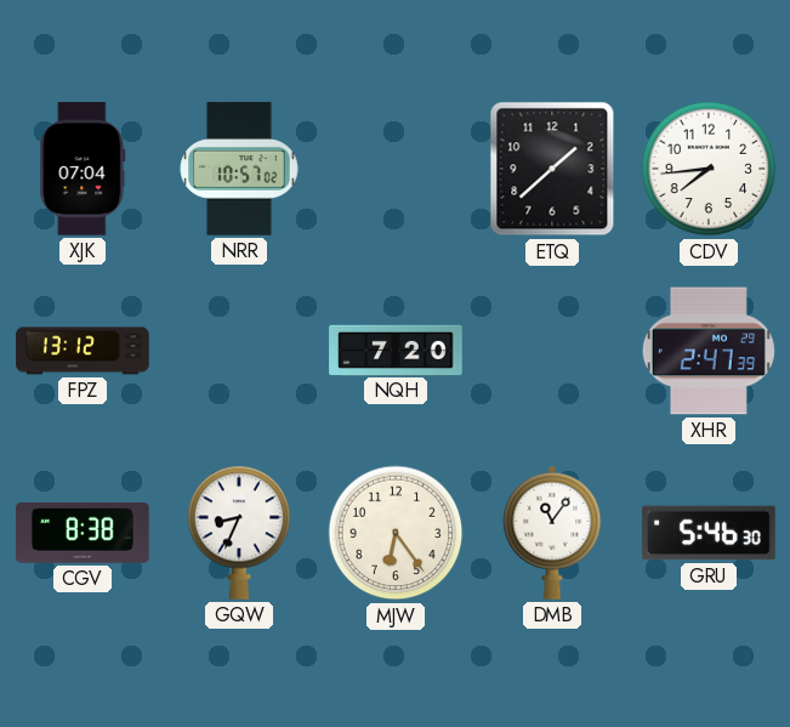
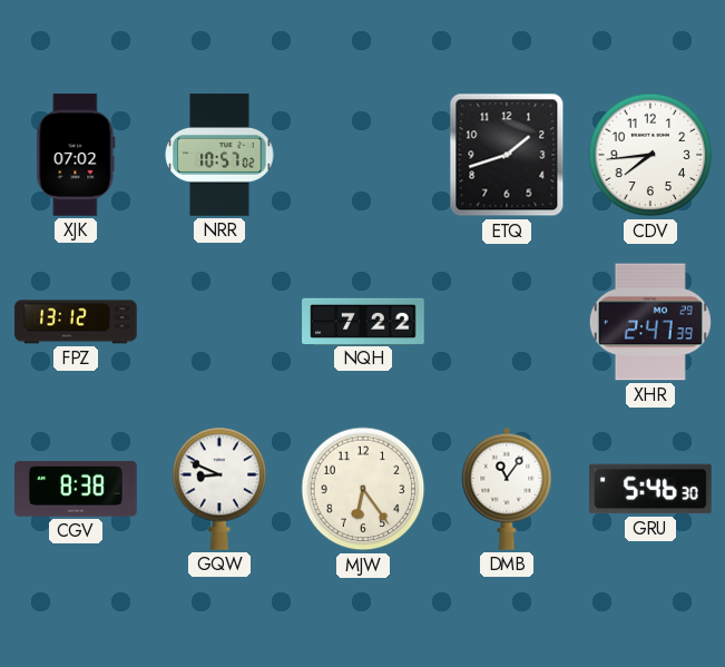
XJK: 07:04 -> 07:02 (76, 155)
ETQ: 1:38 -> 1:42 (507, 155)
NQH: 7:20 -> 7:22 (363, 321)
GQW: 8:34 -> 8:49 (219, 489)
